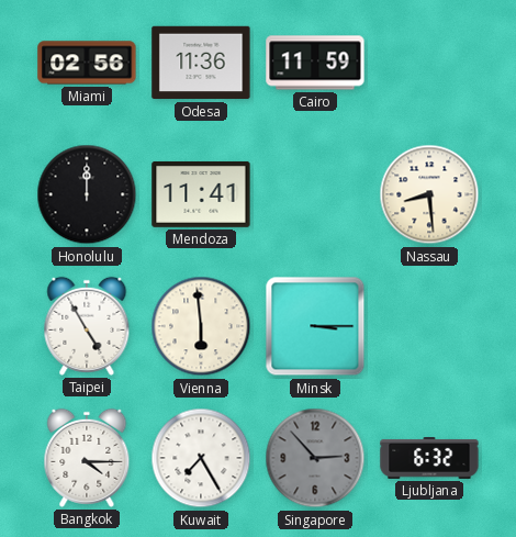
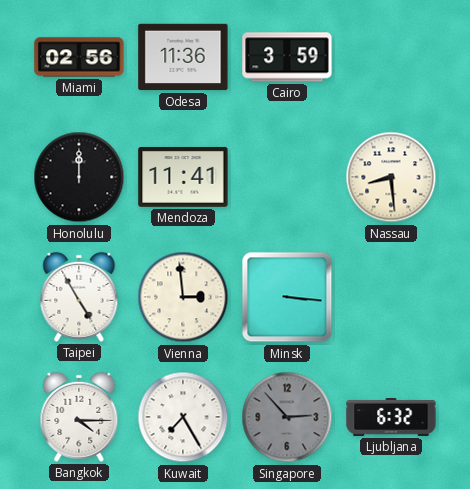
Cairo: 11:59 -> 3:59 (287, 57)
Vienna: 5:59 -> 2:59 (183, 297)
Minsk: 3:15 -> 3:16 (287, 297)
